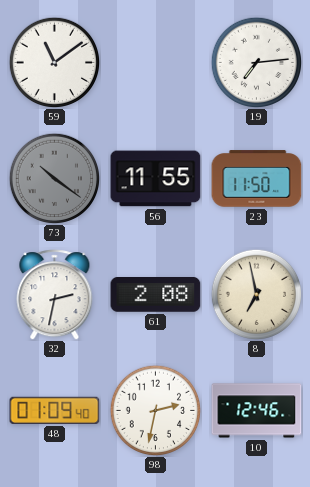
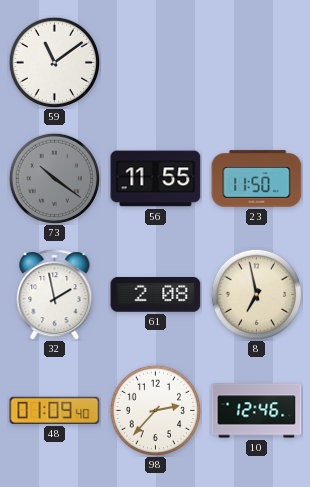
19: 7:14 -> none (256, 62)
32: 2:32 -> 1:58 (55, 295)
98: 2:32 -> 2:37 (155, 410)
